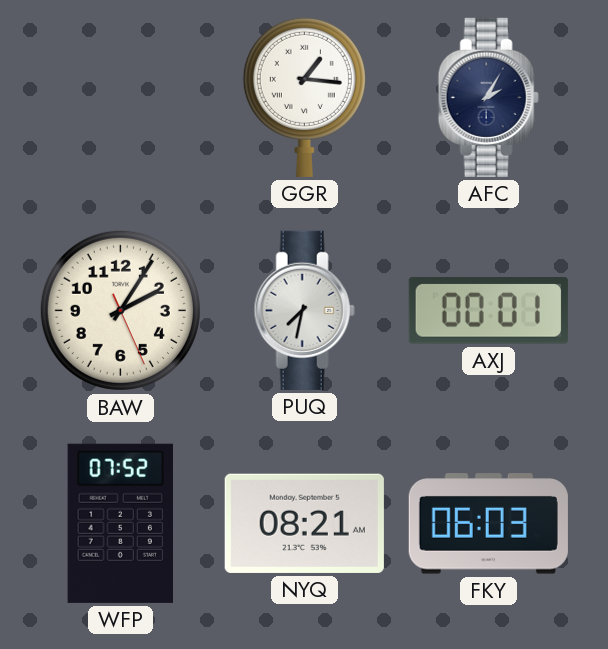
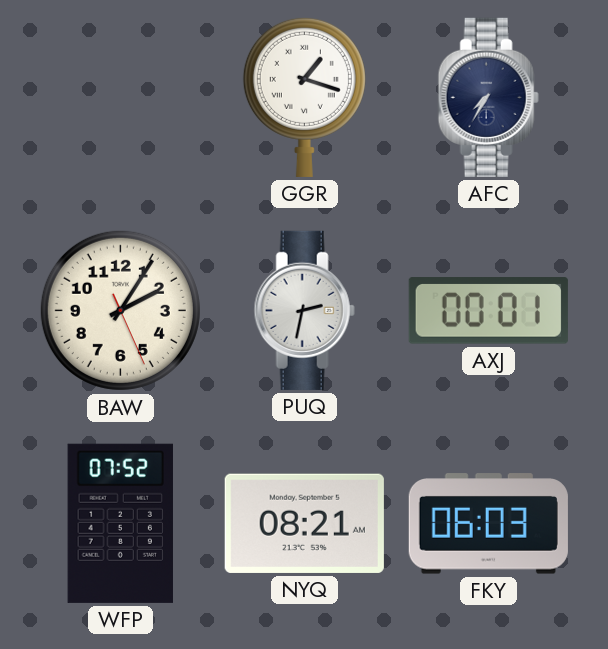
GGR: 1:16 -> 1:18 (304, 97)
AFC: 2:05 -> 7:35 (488, 97)
PUQ: 7:32 -> 2:32 (304, 310)
